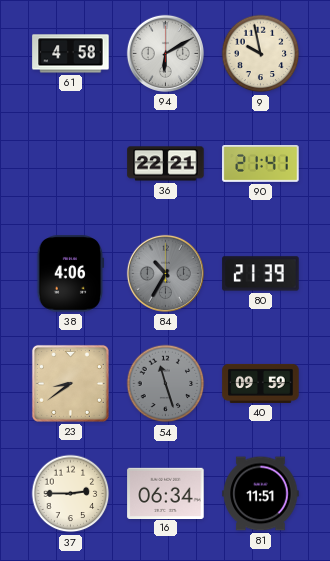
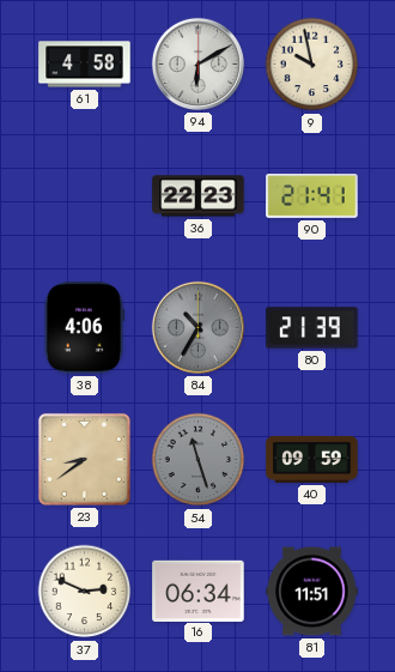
36: 22:21 -> 22:23 (199, 196)
37: 2:45 -> 2:49 (85, 592)
